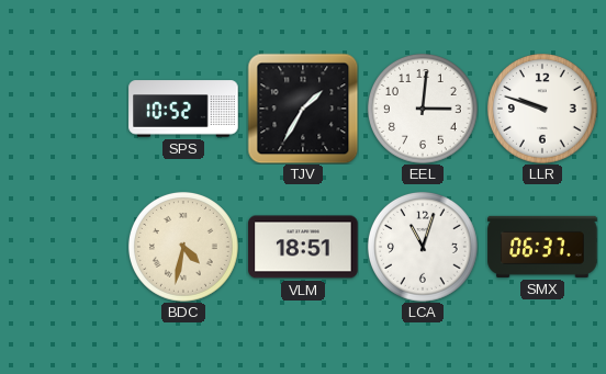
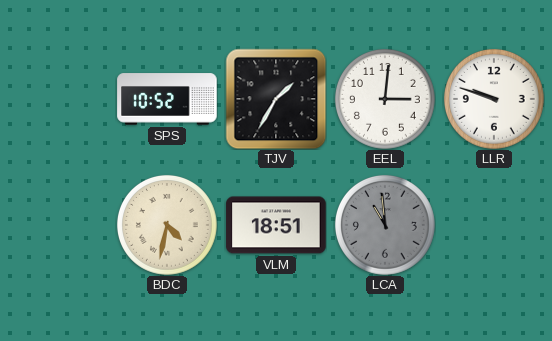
LCA: 11:03 -> 10:59 (385, 225)
LCA dial: white -> grey (385, 225)
SMX: 06:37 -> none (542, 247)
